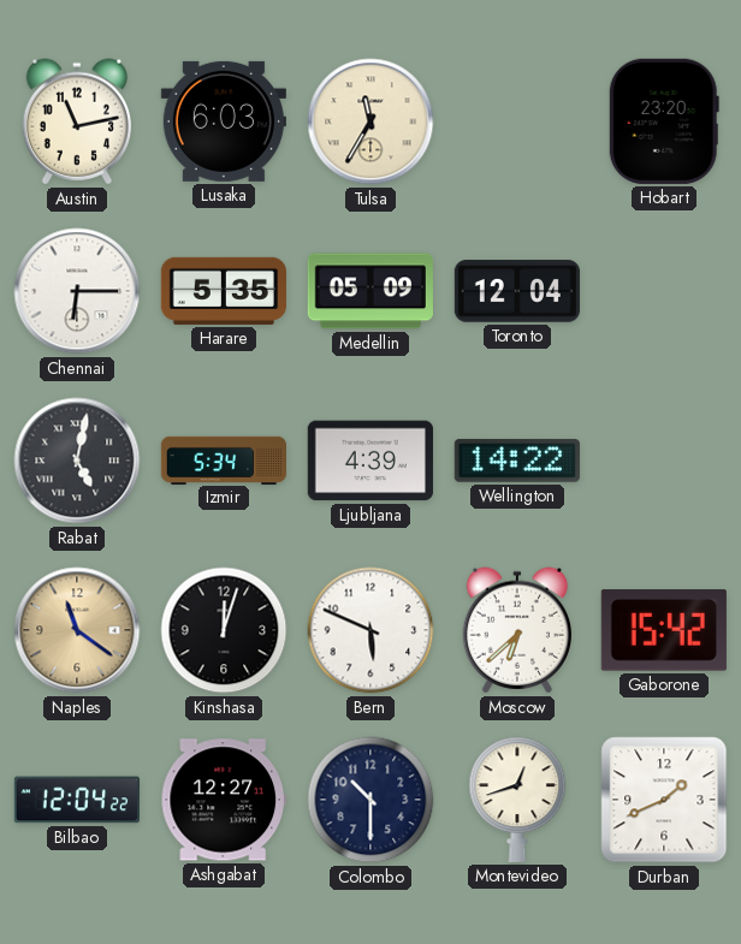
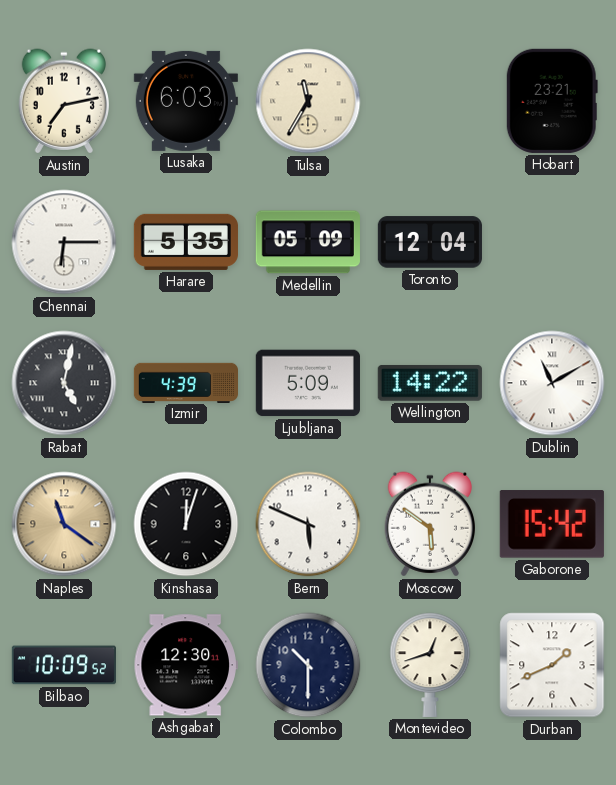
Austin: 11:13 -> 7:13 (63, 101)
Hobart: 23:20 -> 23:21 (552, 101)
Izmir: 5:34 -> 4:39 (185, 382)
Ljubljana: 4:39 -> 5:09 (308, 383)
Dublin: none -> 11:10 (552, 383)
Moscow: 6:38 -> 5:51 (429, 524)
Bilbao: 12:04 -> 10:09 (64, 665)
Ashgabat: 12:27 -> 12:30 (186, 665)
